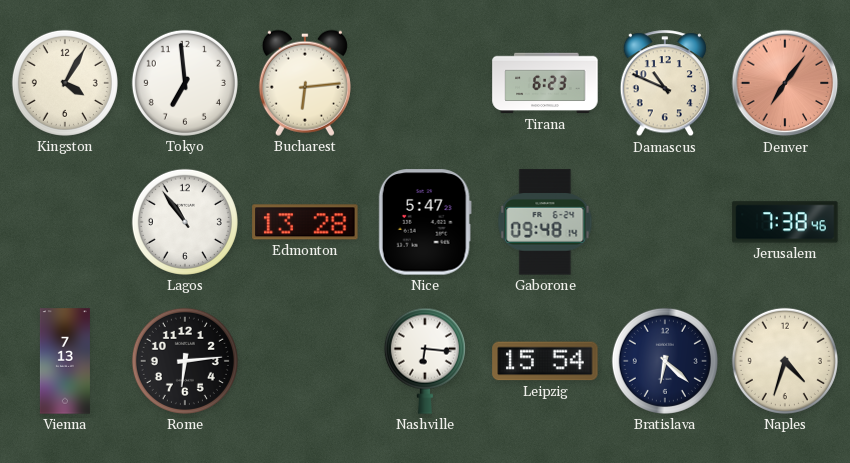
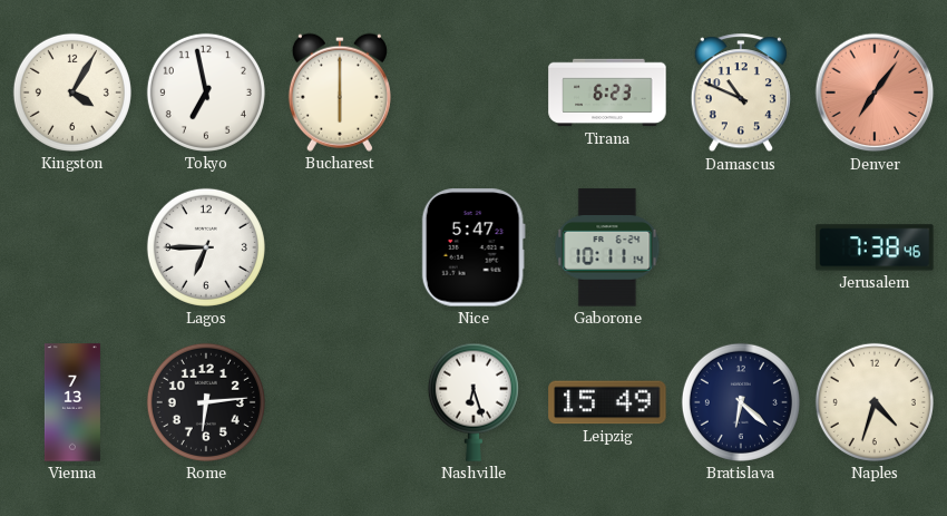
Tokyo: 6:59 -> 6:58 (206, 93)
Bucharest: 6:14 -> 6:00 (340, 93)
Lagos: 10:54 -> 6:45 (206, 247)
Edmonton: 13:28 -> none (305, 222)
Gaborone: 09:48 -> 10:11 (607, 247)
Nashville: 6:16 -> 6:27 (473, 402)
Leipzig: 15:54 -> 15:49 (607, 402)
